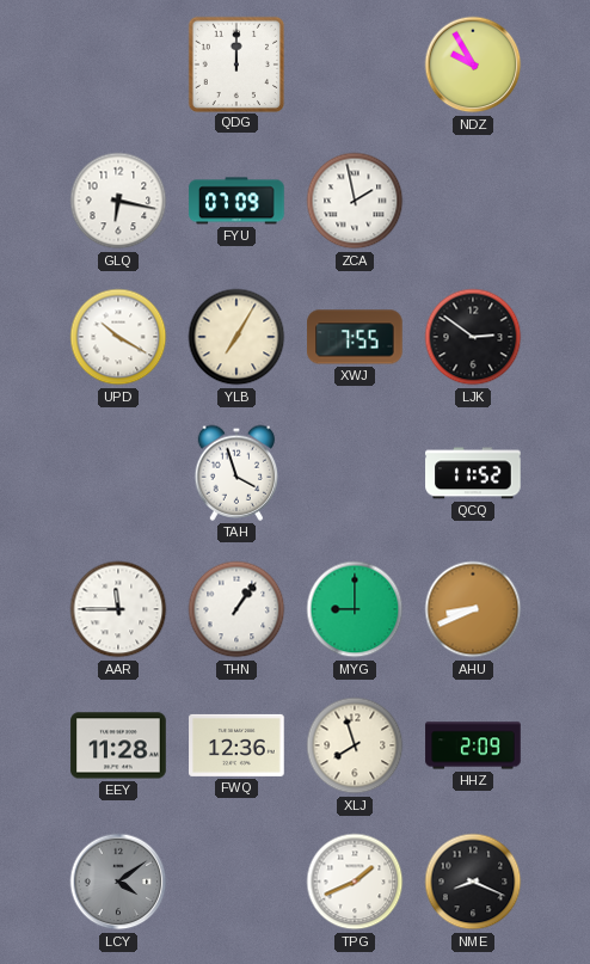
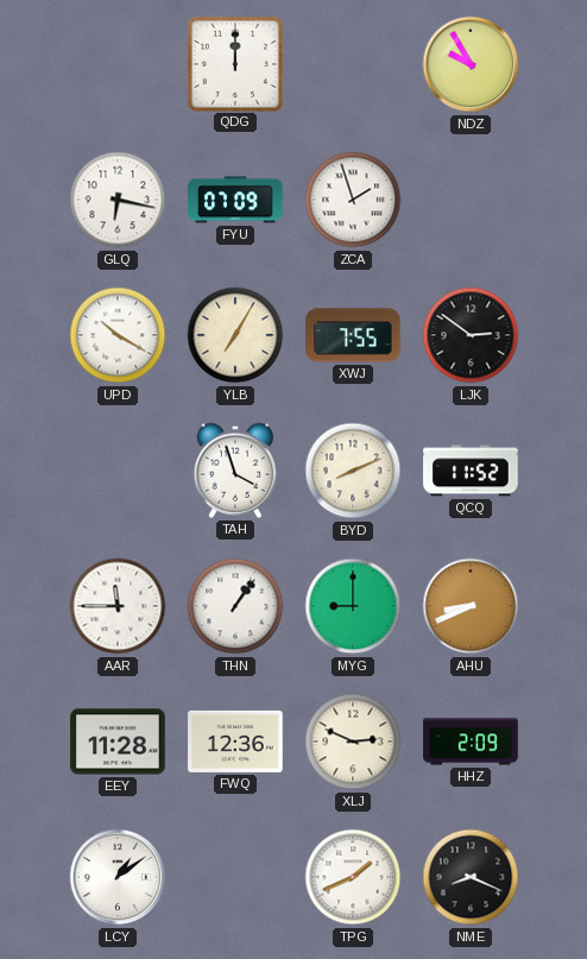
ZCA: 1:58 -> 1:57 (353, 200)
BYD: none -> 8:11 (353, 471)
XLJ: 7:57 -> 2:49 (353, 742)
LCY: 4:09 -> 1:09 (118, 877)
LCY dial: grey -> white (118, 877)
